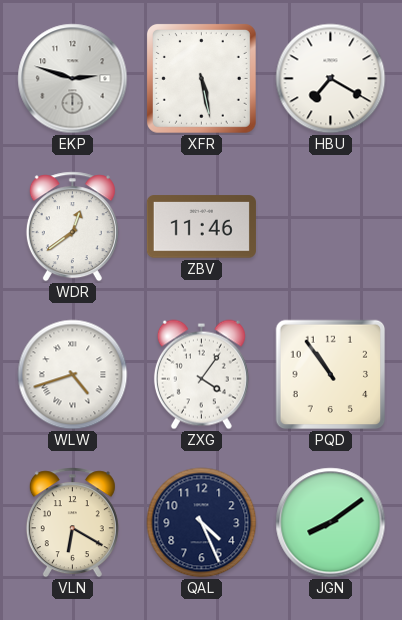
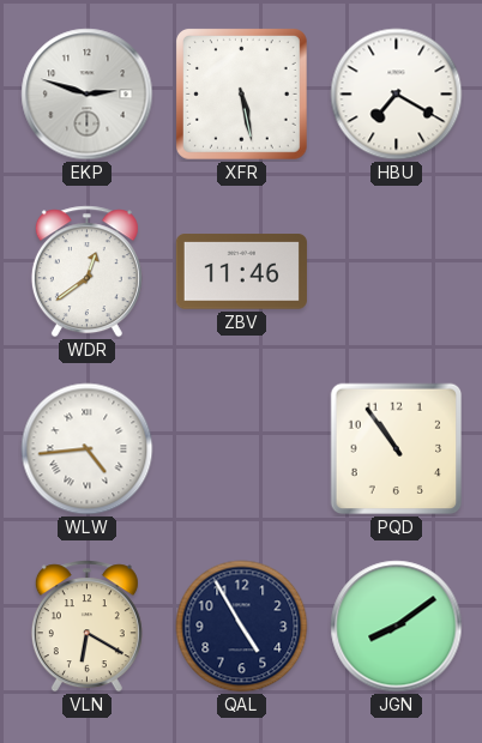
WLW: 4:42 -> 4:44 (88, 449)
ZXG: 4:06 -> none (201, 375)
QAL: 4:26 -> 4:55 (242, 627)
